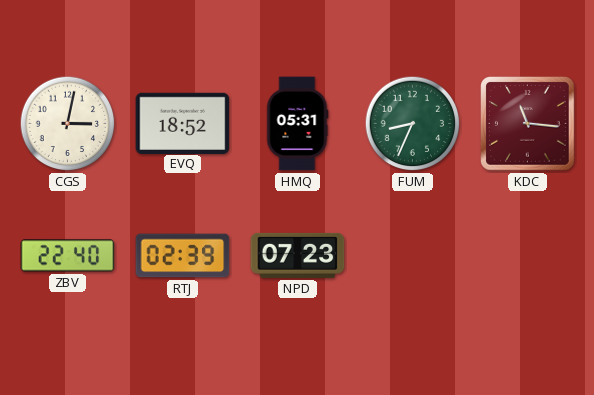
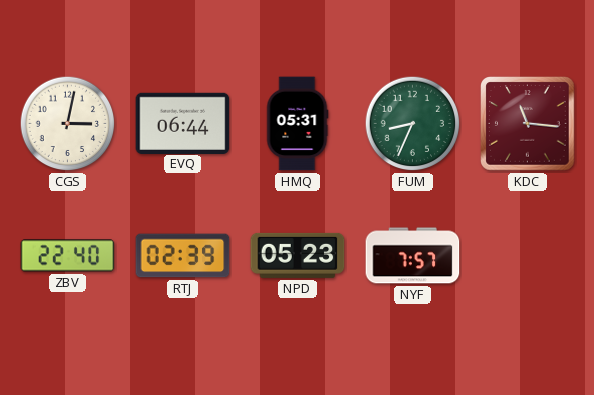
EVQ: 18:52 -> 06:44 (183, 123)
NPD: 07:23 -> 05:23 (298, 255)
NYF: none -> 7:57 (413, 256)
